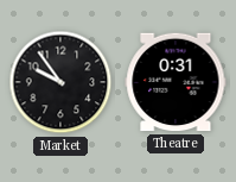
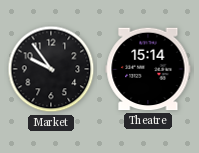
Theatre: 0:31 -> 15:14 (148, 69)
